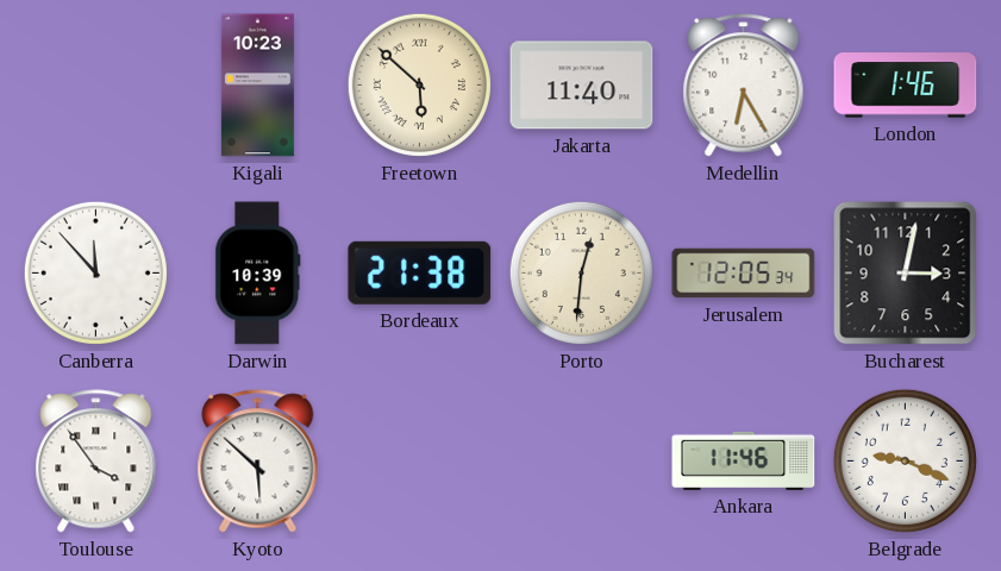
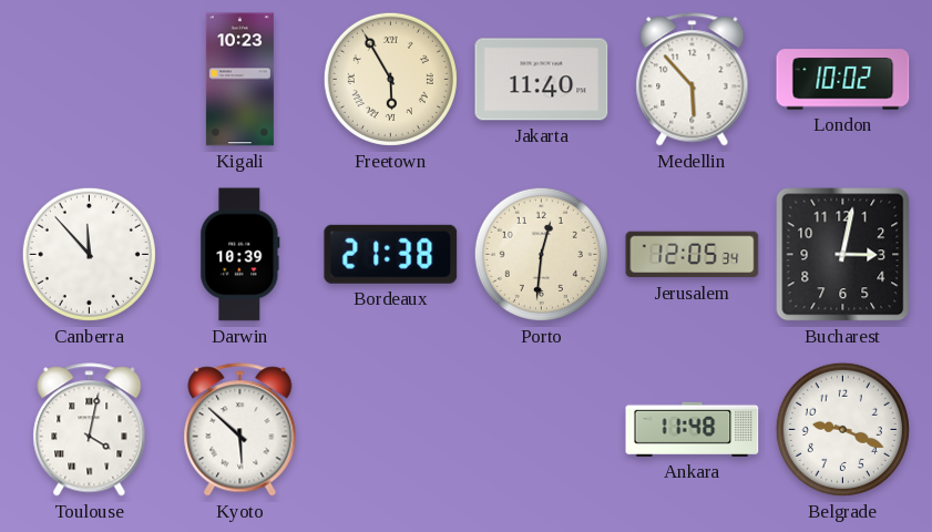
Freetown: 5:52 -> 5:55 (390, 79)
Medellin: 6:25 -> 5:53 (693, 80)
London: 1:46 -> 10:02 (843, 80)
Toulouse: 3:54 -> 4:02 (90, 430)
Ankara: 11:46 -> 11:48 (693, 429)
